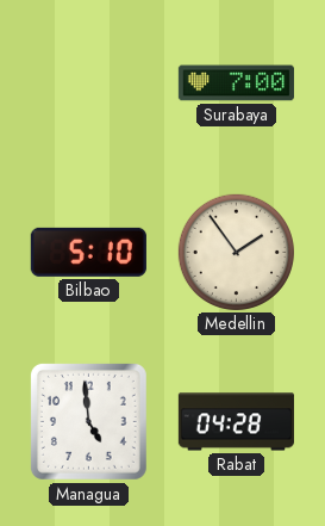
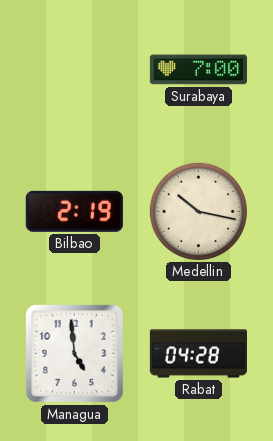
Bilbao: 5:10 -> 2:19 (74, 211)
Medellin: 1:54 -> 10:17 (198, 211)
